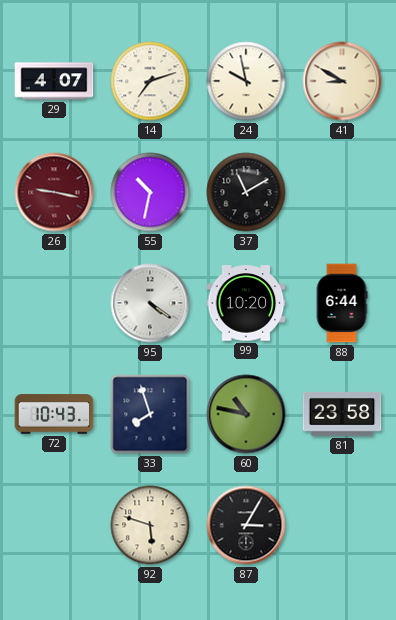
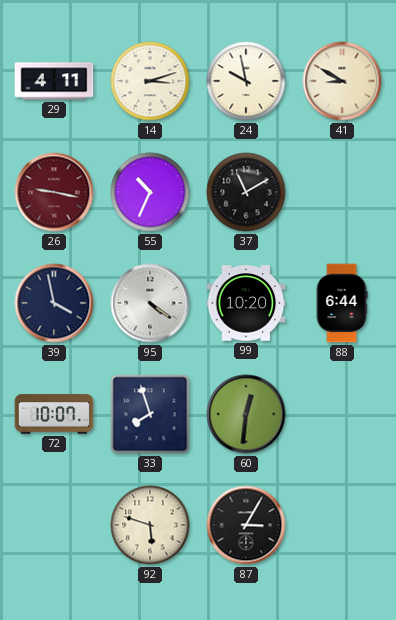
29: 4:07 -> 4:11 (54, 81)
14: 7:12 -> 3:12 (150, 81)
55: 10:32 -> 10:34 (150, 192)
39: none -> 3:58 (54, 303)
72: 10:43 -> 10:07 (54, 414)
60: 10:47 -> 12:31 (246, 414)
81: 23:58 -> none (342, 414)
